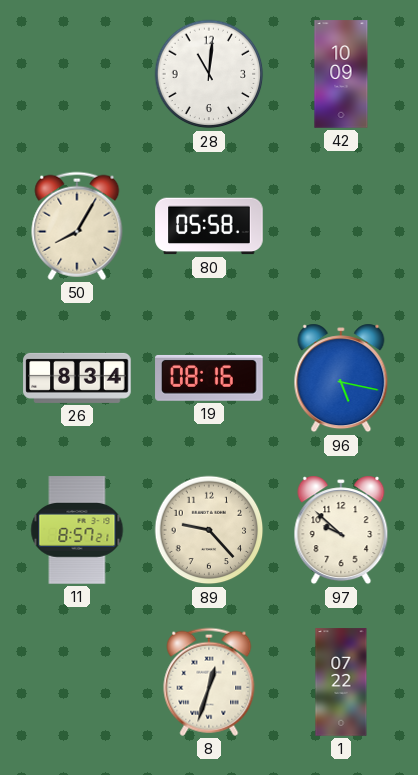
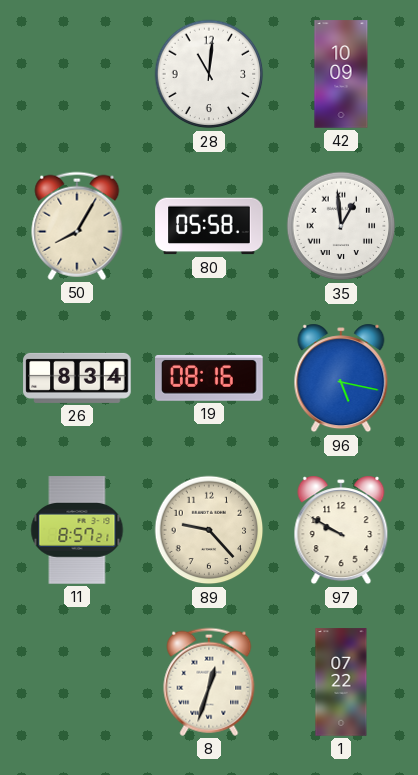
35: none -> 12:59 (341, 226)
97: 9:52 -> 9:50 (341, 530)
